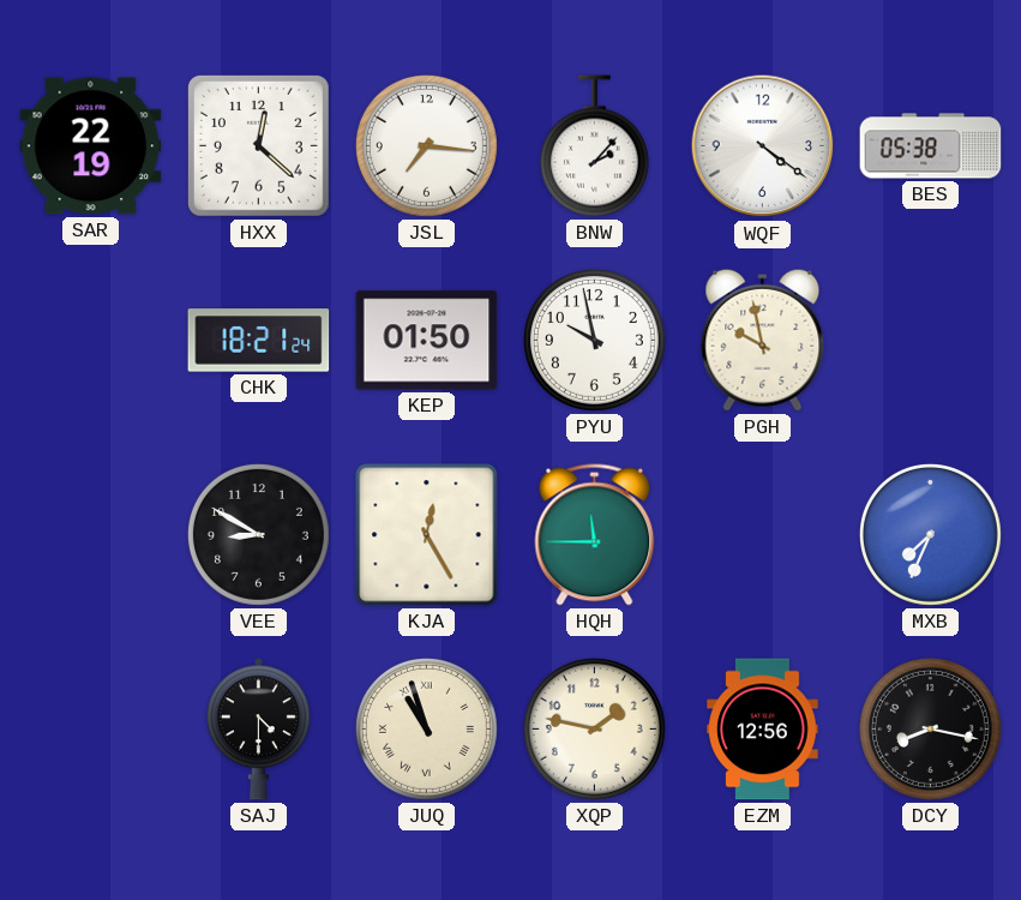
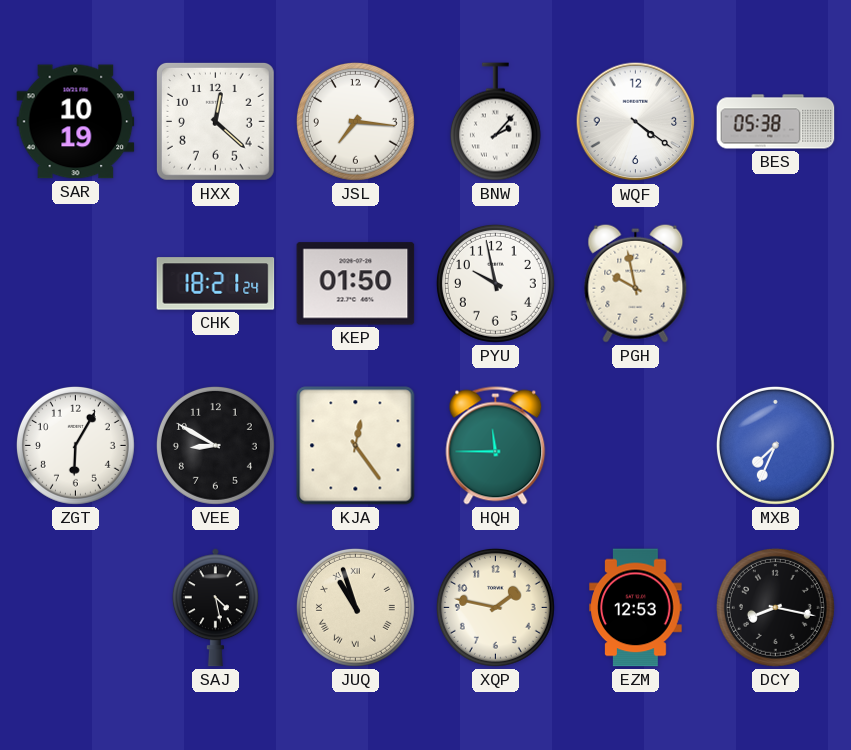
SAR: 22:19 -> 10:19 (76, 122)
ZGT: none -> 6:05 (75, 445)
KJA: 12:25 -> 12:24 (356, 446)
SAJ: 4:30 -> 4:28 (215, 608)
EZM: 12:56 -> 12:53 (636, 608)
